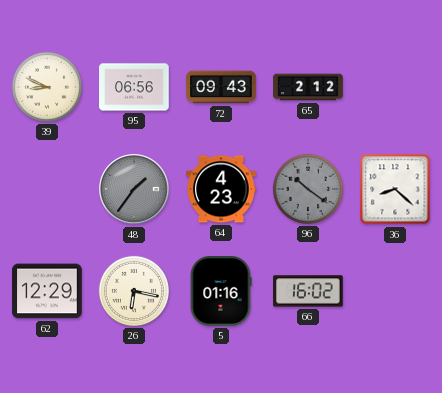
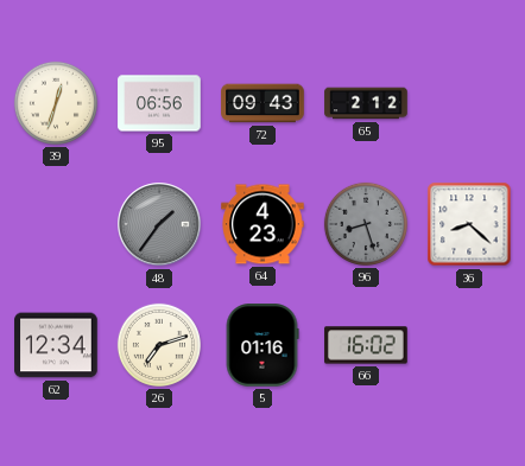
39: 8:49 -> 12:33 (56, 103)
96: 10:21 -> 8:27 (366, 224)
62: 12:29 -> 12:34 (56, 345)
26: 6:17 -> 7:12 (159, 345)
